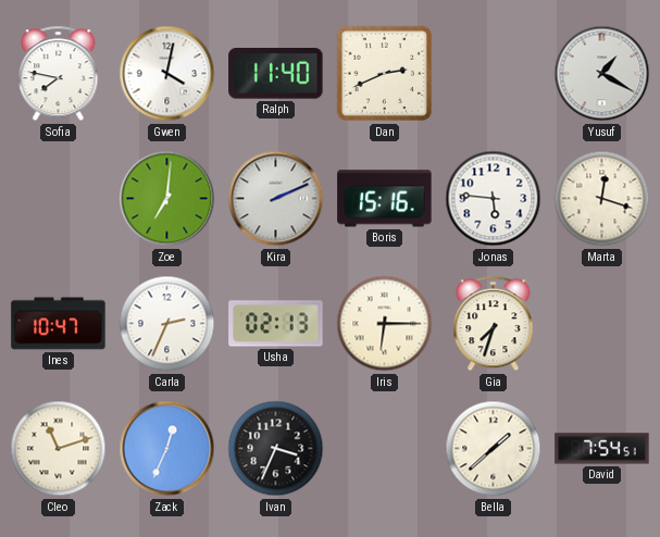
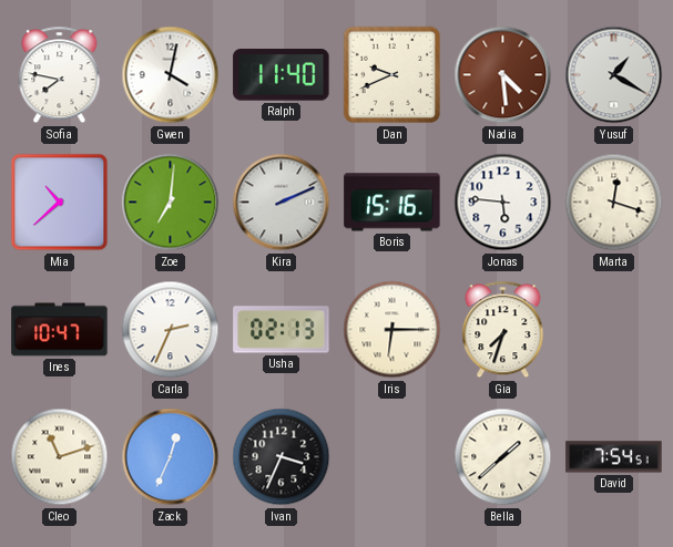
Dan: 2:41 -> 9:41 (392, 75)
Nadia: none -> 4:29 (503, 75)
Mia: none -> 10:38 (60, 203)
